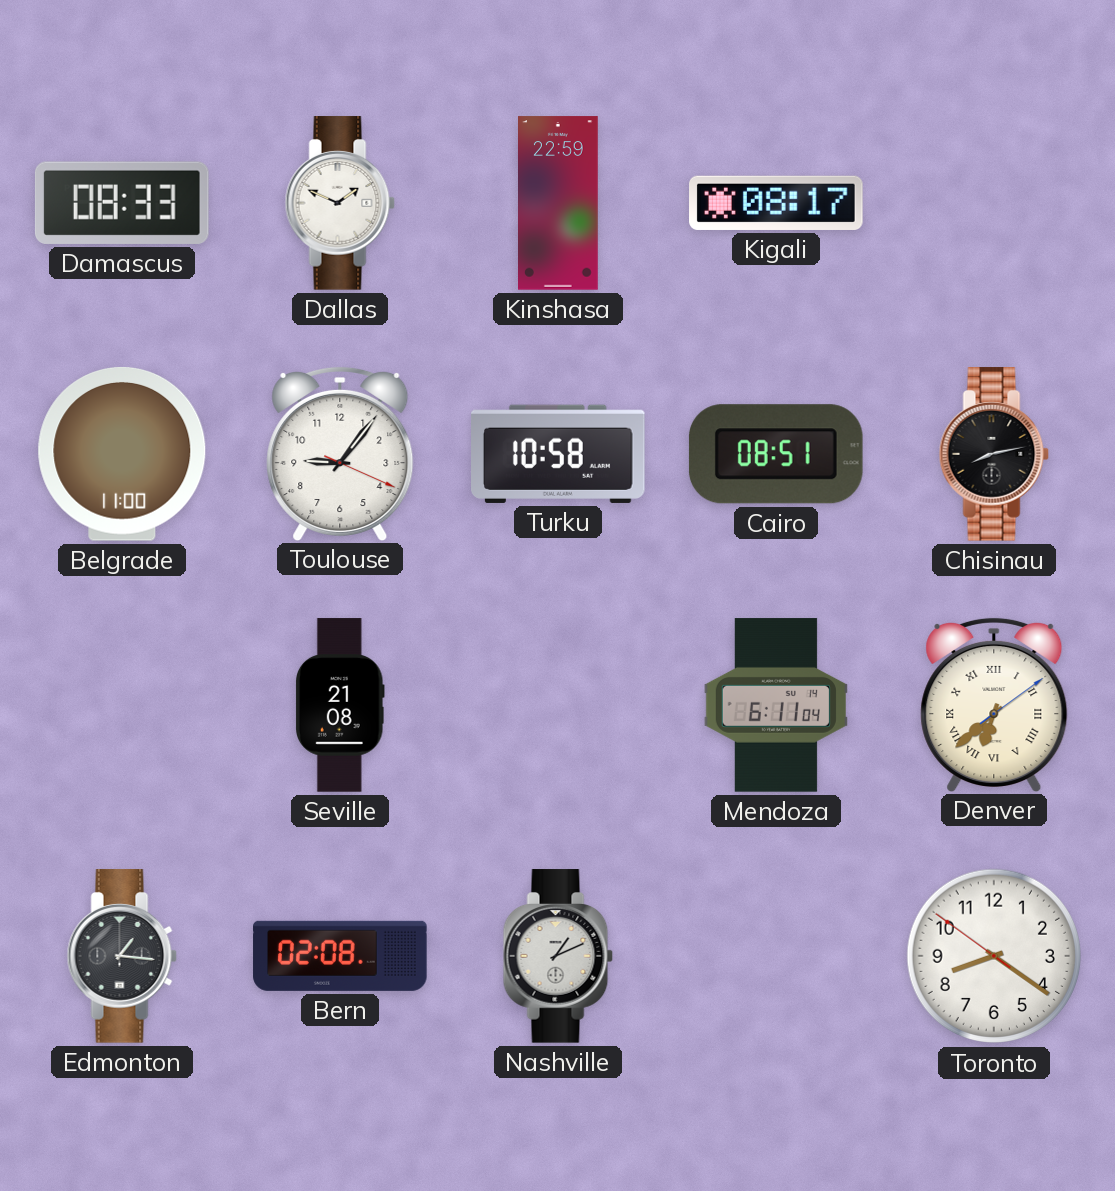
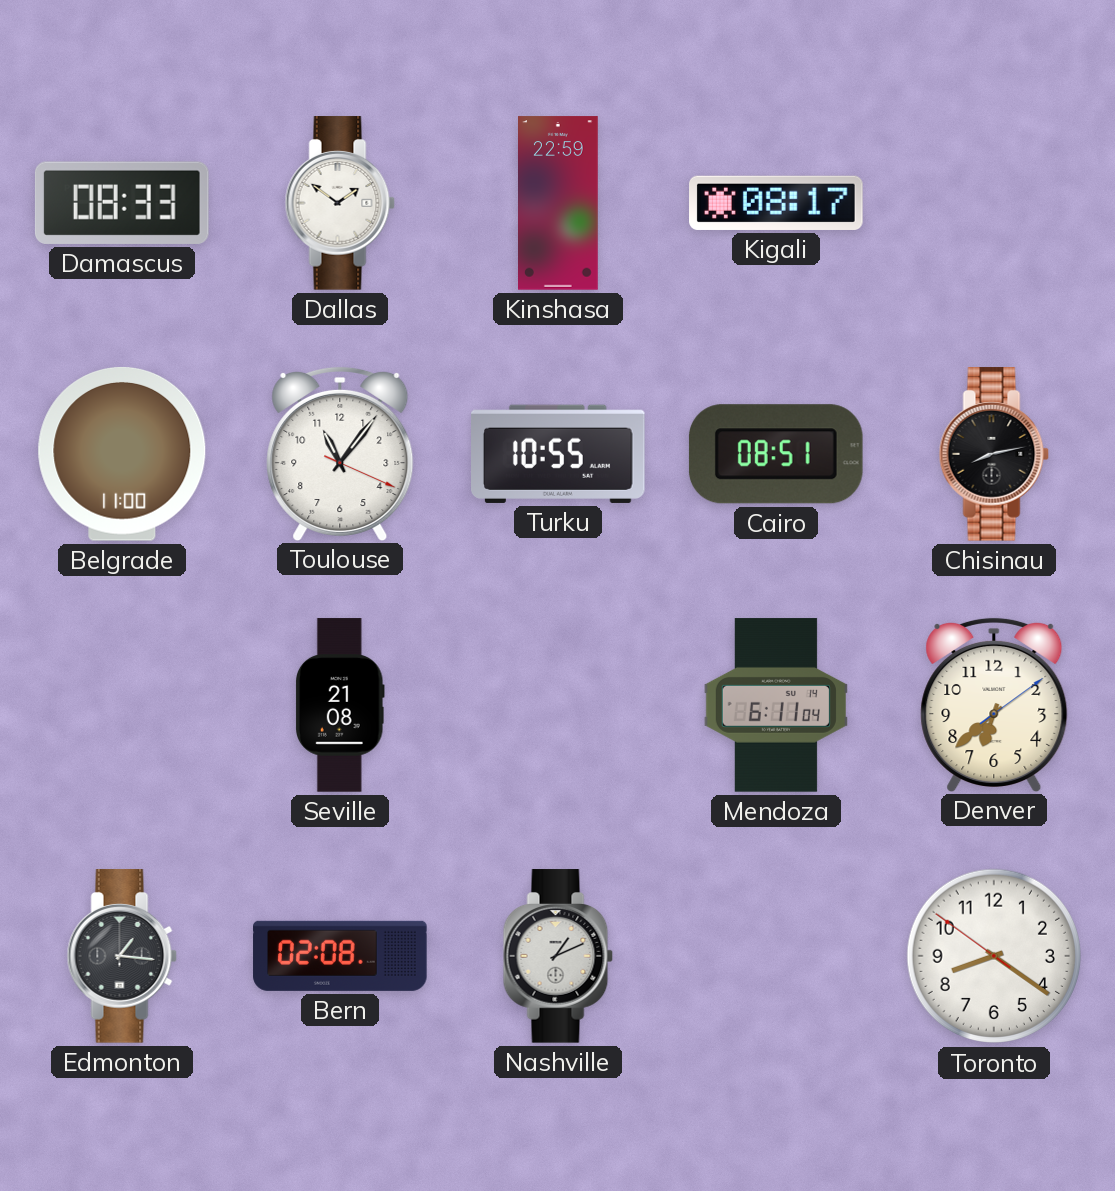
Dallas: 1:49 -> 1:51 (340, 203)
Toulouse: 9:06 -> 11:06 (340, 453)
Turku: 10:58 -> 10:55 (559, 454)
Denver numerals: Roman -> Arabic (994, 704)
